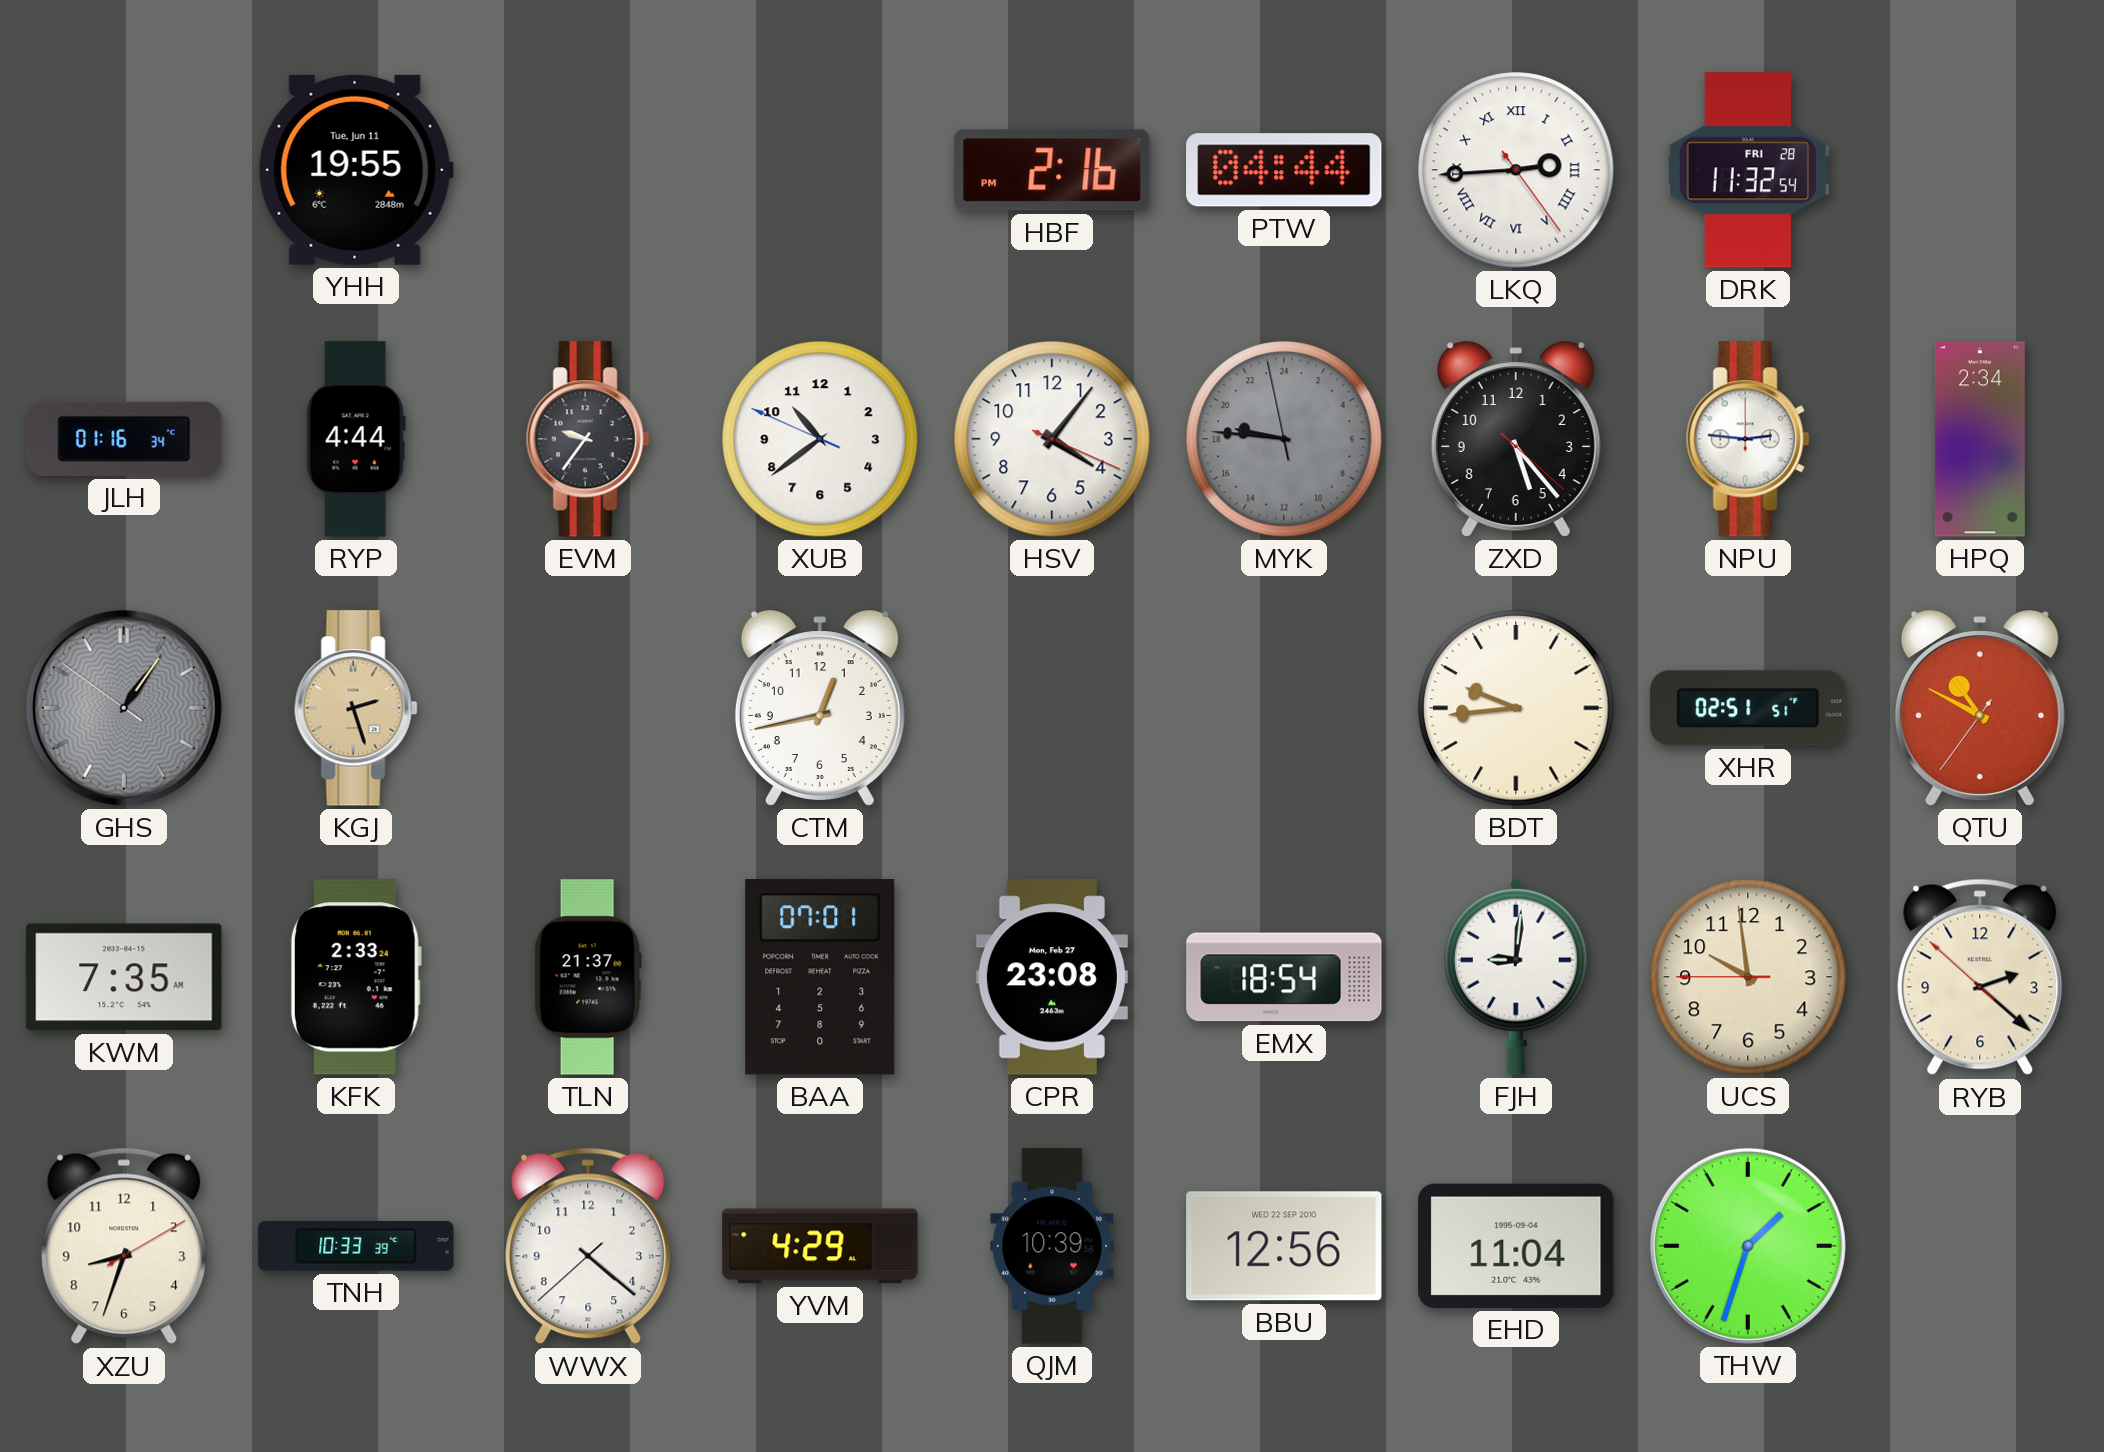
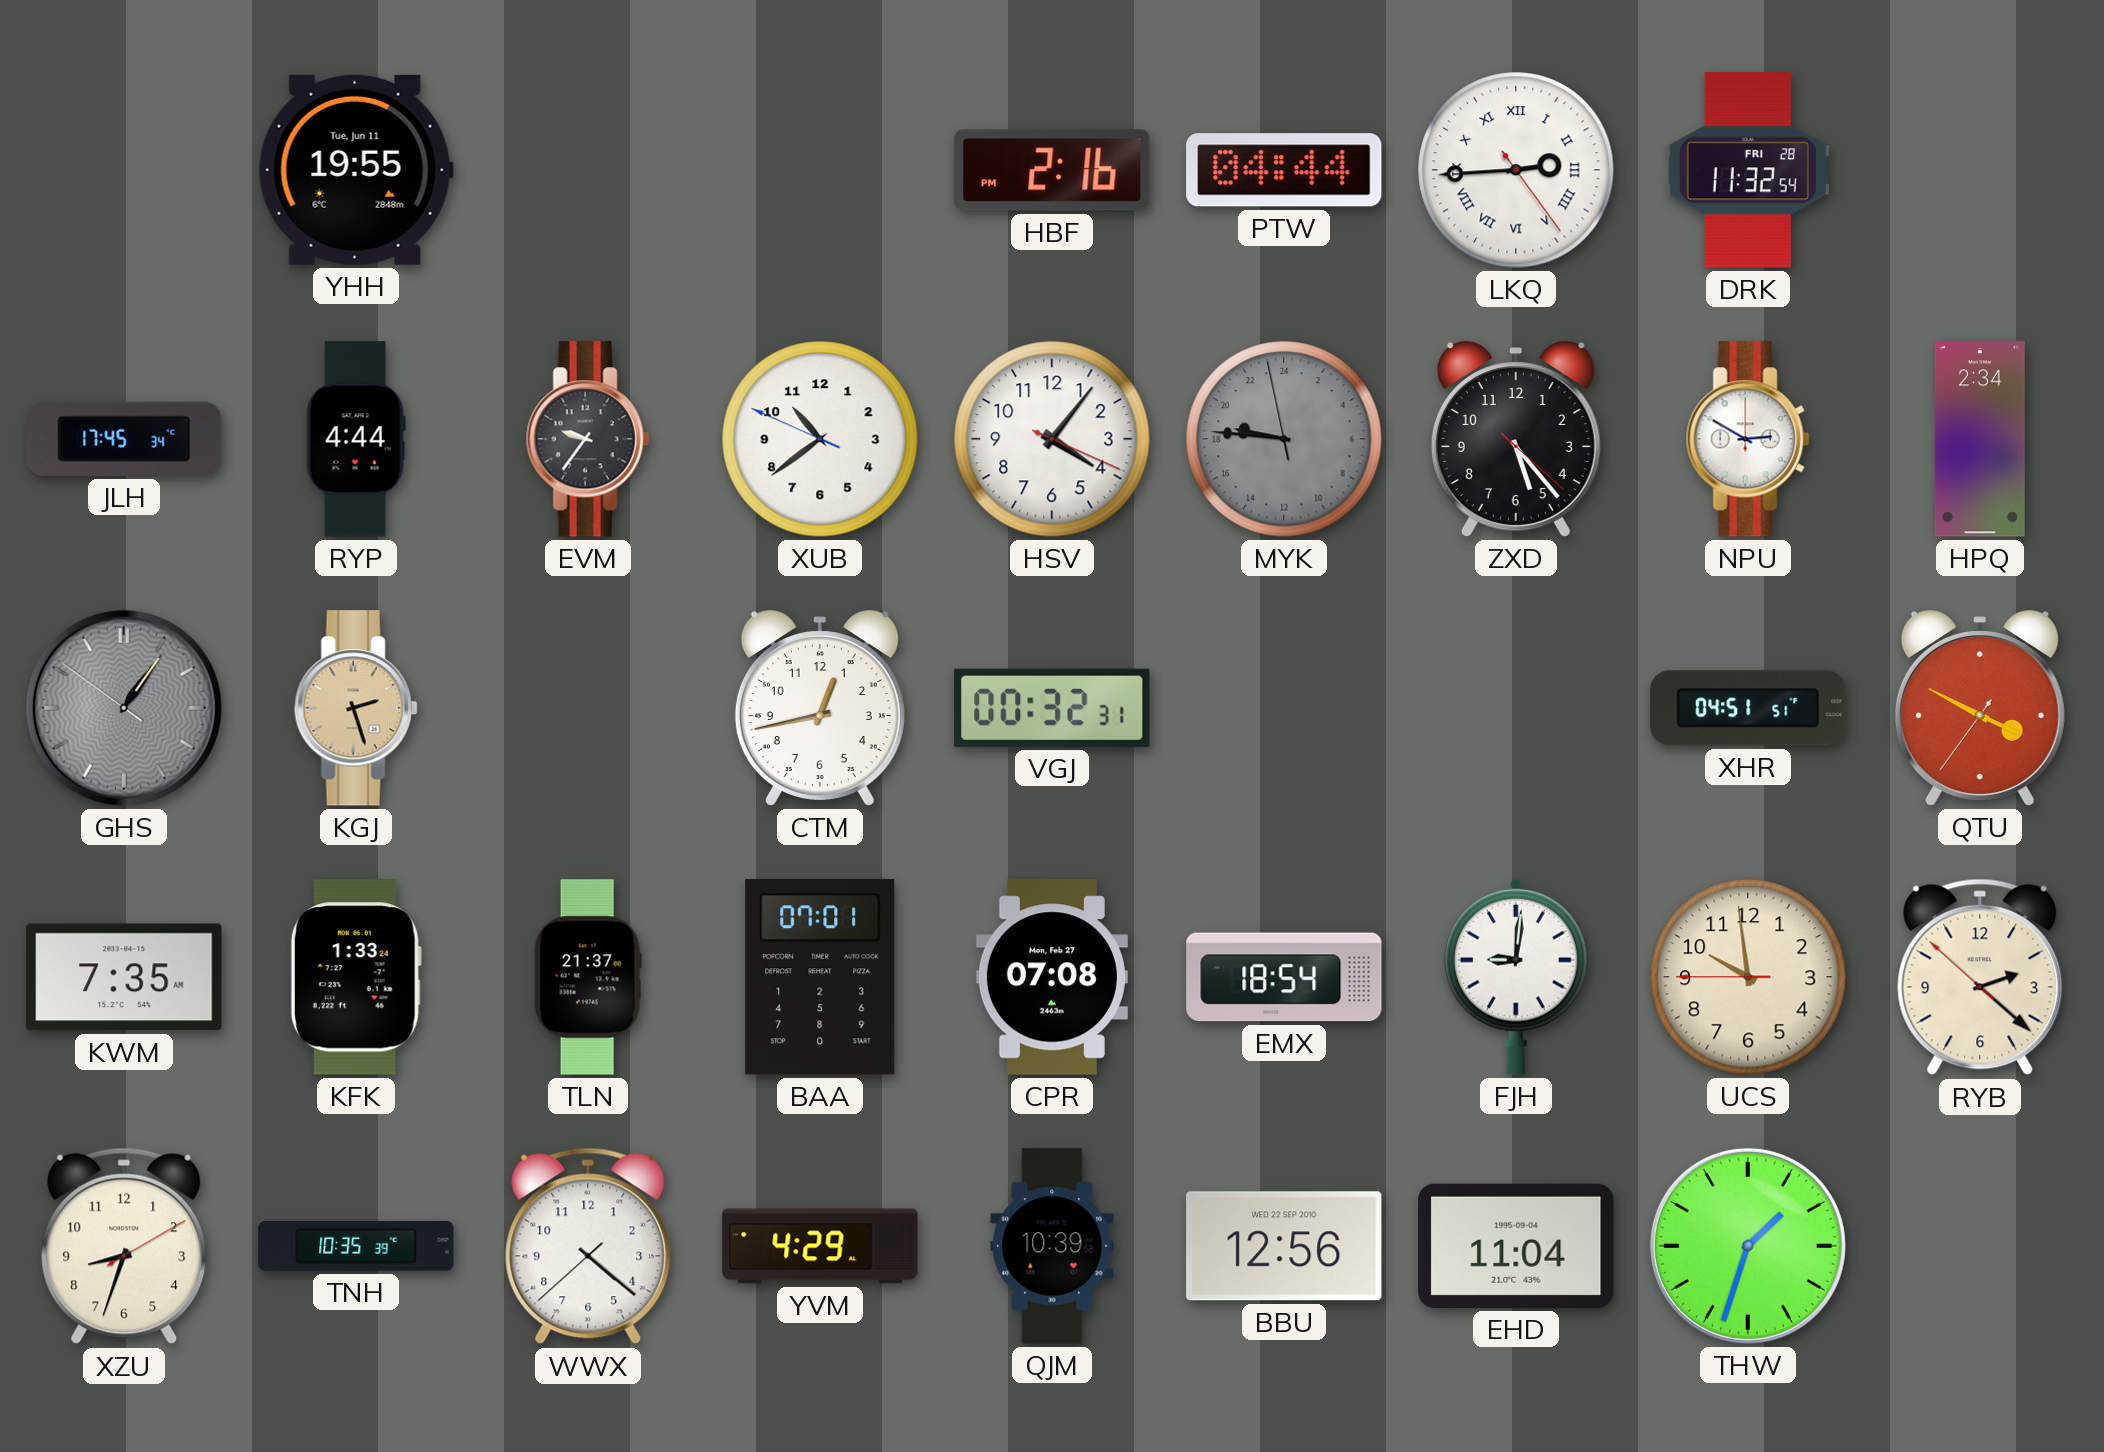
JLH: 01:16 -> 17:45 (124, 439)
NPU: 2:46 -> 2:50 (1748, 439)
VGJ: none -> 00:32 (1052, 708)
BDT: 9:44 -> none (1516, 708)
XHR: 02:51 -> 04:51 (1748, 708)
QTU: 10:49 -> 3:49 (1980, 708)
KFK: 2:33 -> 1:33 (356, 977)
CPR: 23:08 -> 07:08 (1052, 977)
TNH: 10:33 -> 10:35 (356, 1246)
